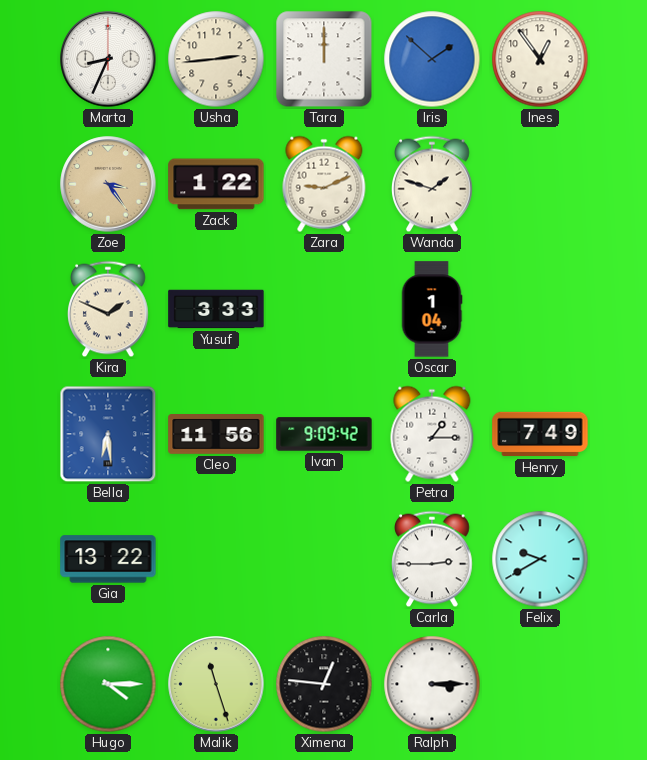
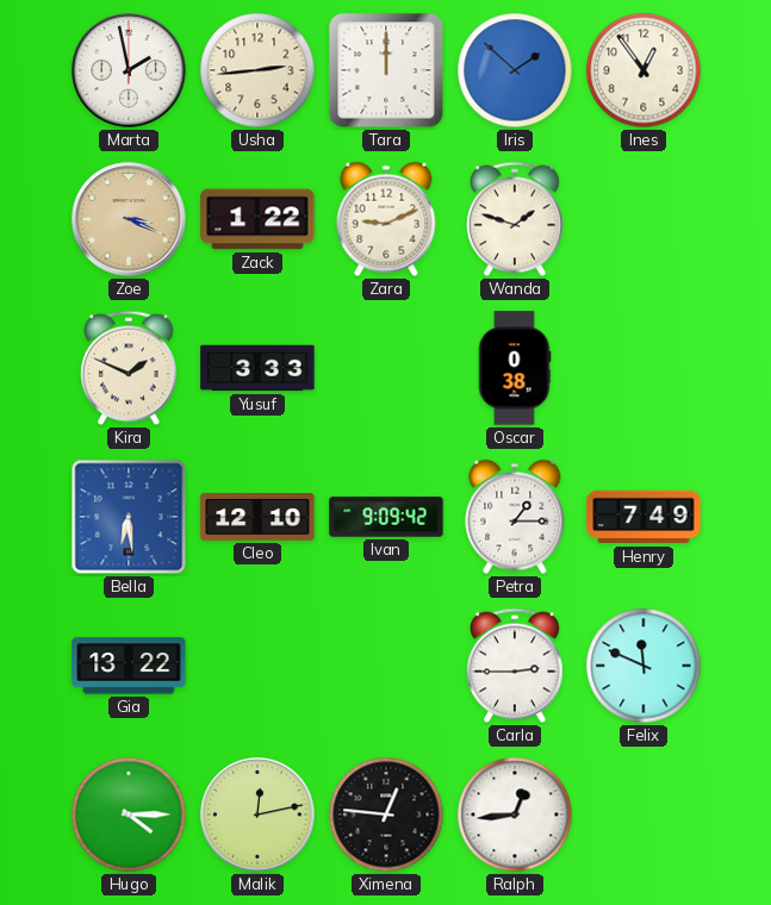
Marta: 8:34 -> 1:58 (129, 70)
Zoe: 3:24 -> 3:19 (129, 219)
Oscar: 1:04 -> 0:38 (515, 368)
Cleo: 11:56 -> 12:10 (257, 518)
Felix: 9:40 -> 11:49 (643, 666)
Malik: 11:27 -> 12:13 (257, 815)
Ralph: 3:15 -> 12:44 (515, 815)
